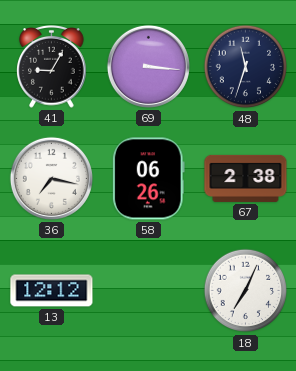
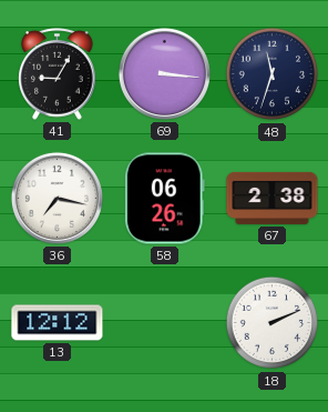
18: 7:04 -> 2:11 (273, 323)
